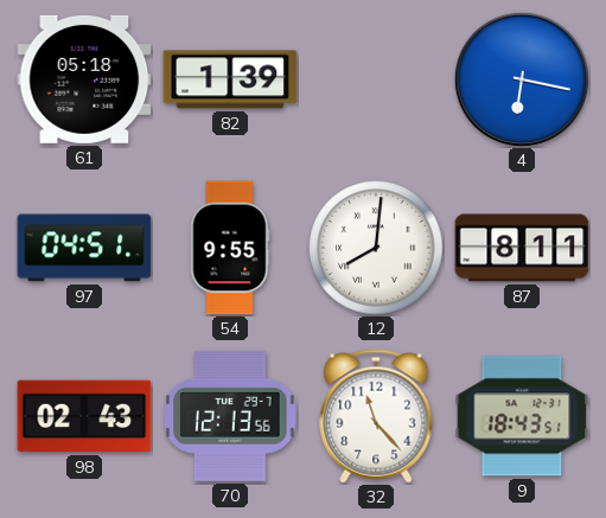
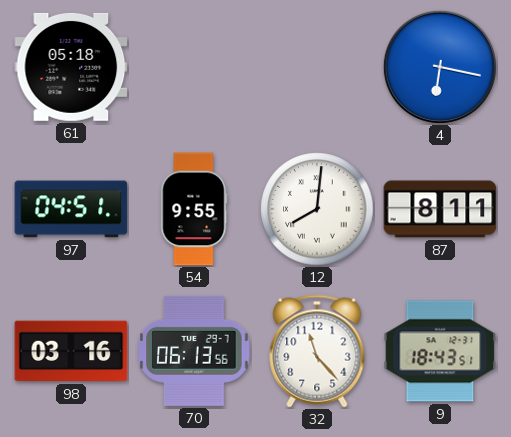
82: 1:39 -> none (230, 79)
98: 02:43 -> 03:16 (71, 351)
70: 12:13 -> 06:13 (194, 351)
